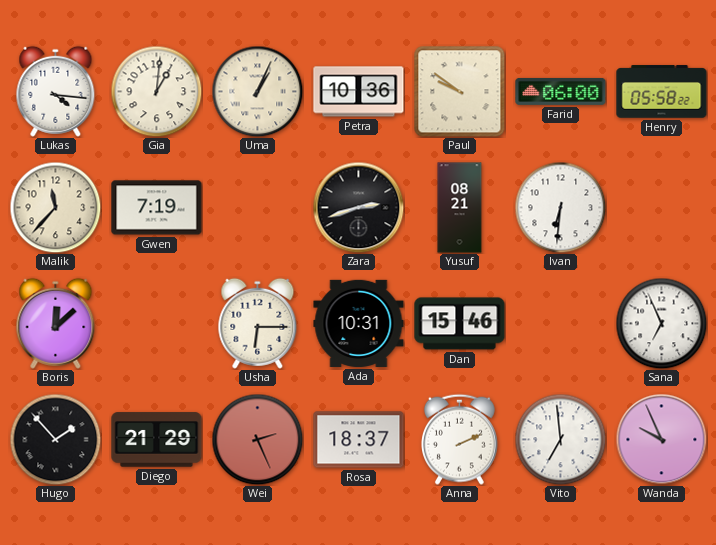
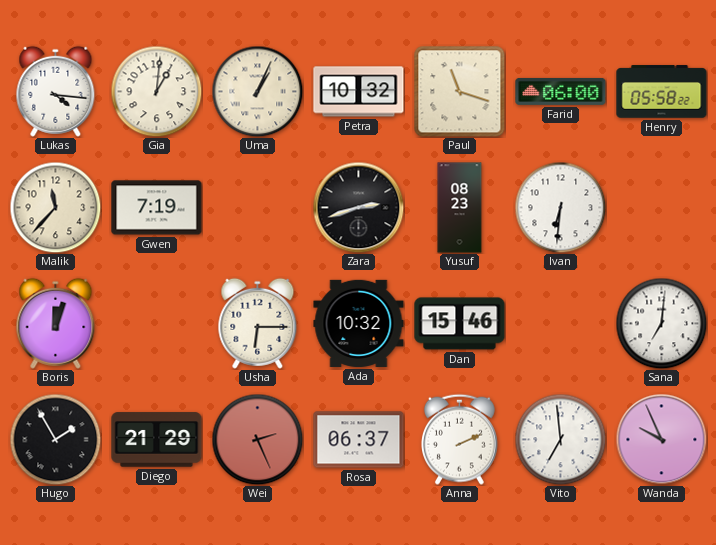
Petra: 10:36 -> 10:32 (359, 92)
Paul: 9:51 -> 11:18 (460, 92)
Yusuf: 08:21 -> 08:23 (460, 208)
Boris: 12:08 -> 12:03 (56, 323)
Ada: 10:31 -> 10:32 (359, 323)
Sana: 6:56 -> 7:01 (661, 323)
Hugo: 1:53 -> 1:55 (55, 439)
Rosa: 18:37 -> 06:37 (359, 440)
